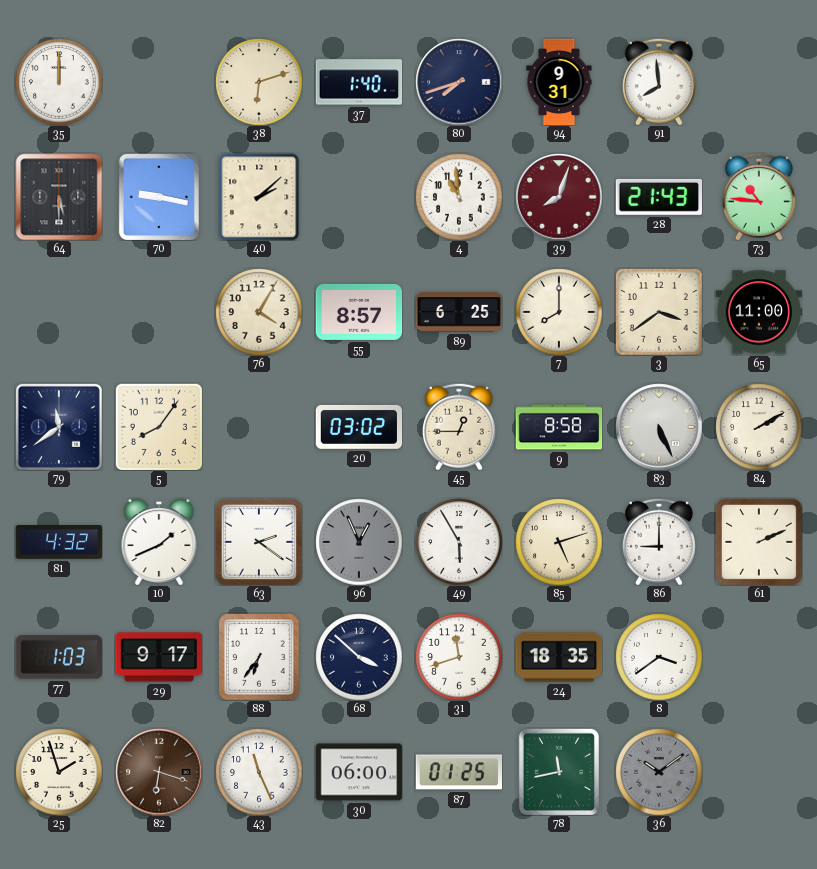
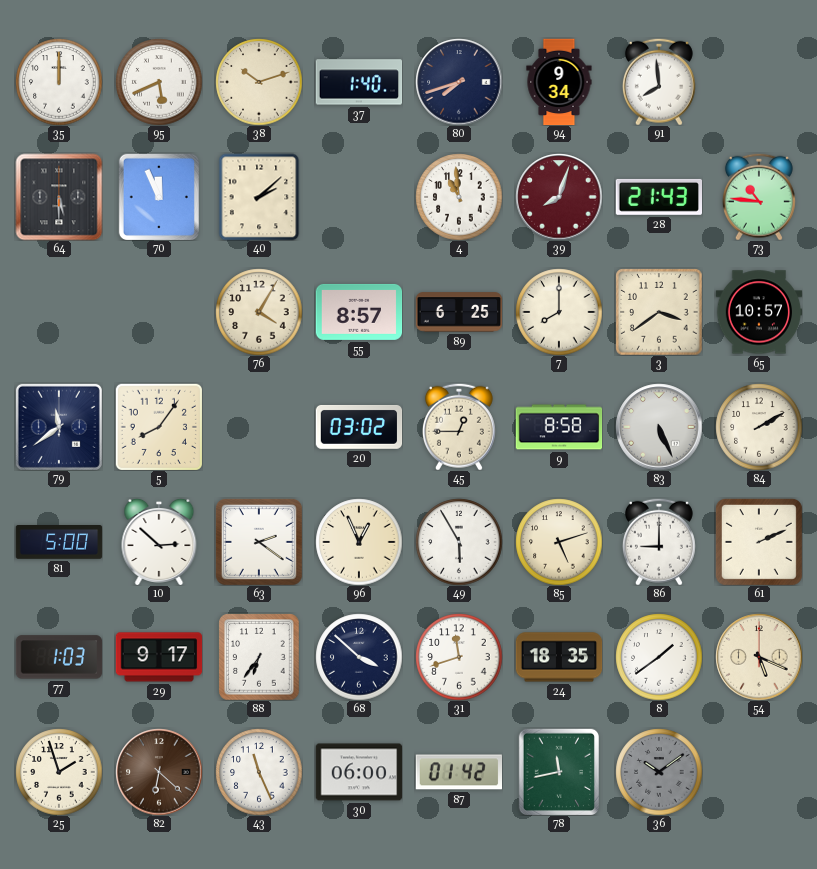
95: none -> 5:41 (159, 82)
38: 6:12 -> 10:12 (259, 82)
94: 9:31 -> 9:34 (559, 82)
70: 9:17 -> 11:56 (158, 197)
65: 11:00 -> 10:57 (759, 312)
81: 4:32 -> 5:00 (59, 542)
10: 1:41 -> 2:52 (159, 542)
96 dial: grey -> cream (359, 542)
8: 3:39 -> 1:39 (659, 657)
54: none -> 5:19 (759, 657)
82: 6:18 -> 6:22 (159, 772)
87: 01:25 -> 01:42 (458, 772)
